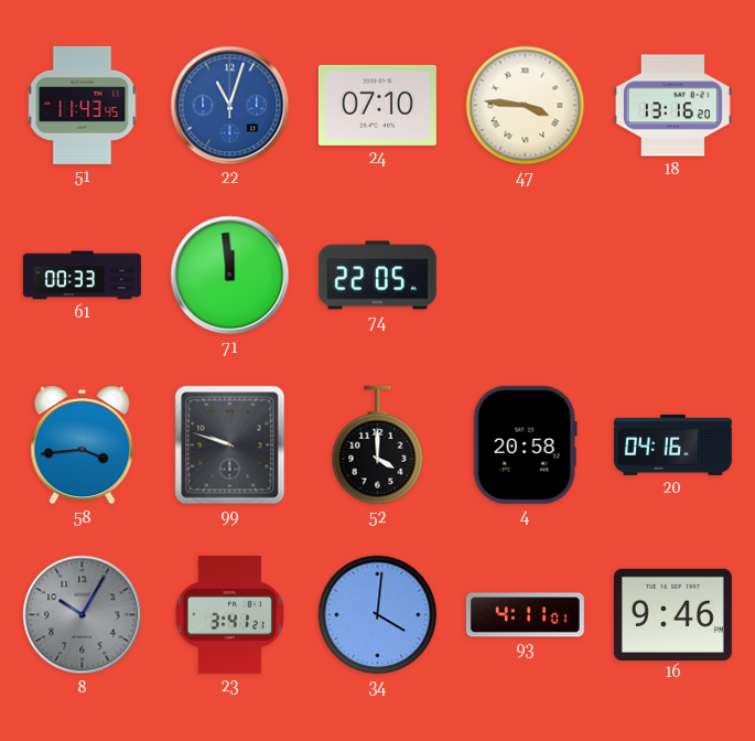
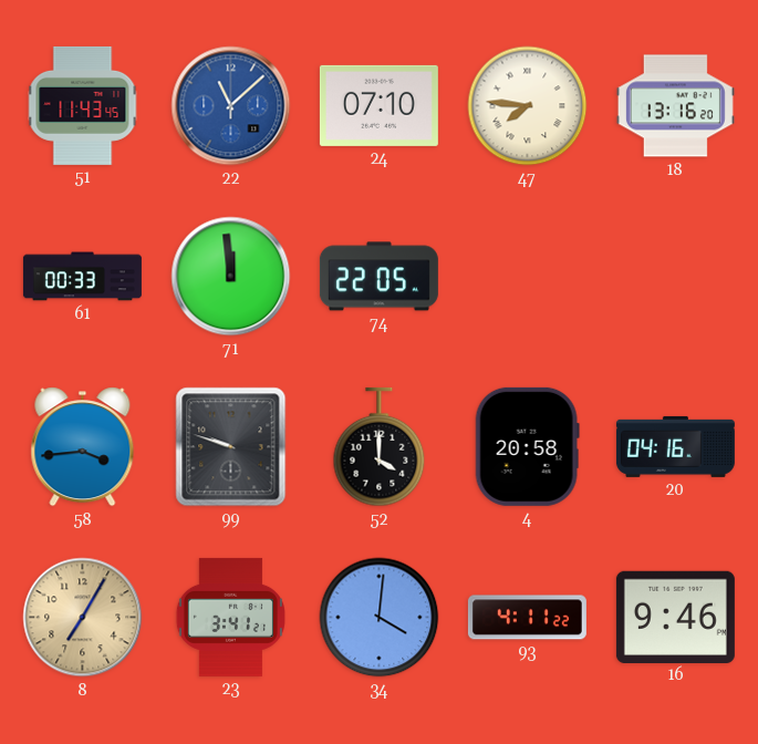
22: 11:03 -> 11:08 (231, 106)
47: 3:46 -> 7:46 (528, 106)
8: 10:05 -> 7:05 (83, 618)
8 dial: grey -> champagne (83, 618)
93: 4:11:01 -> 4:11:22 (527, 618)
